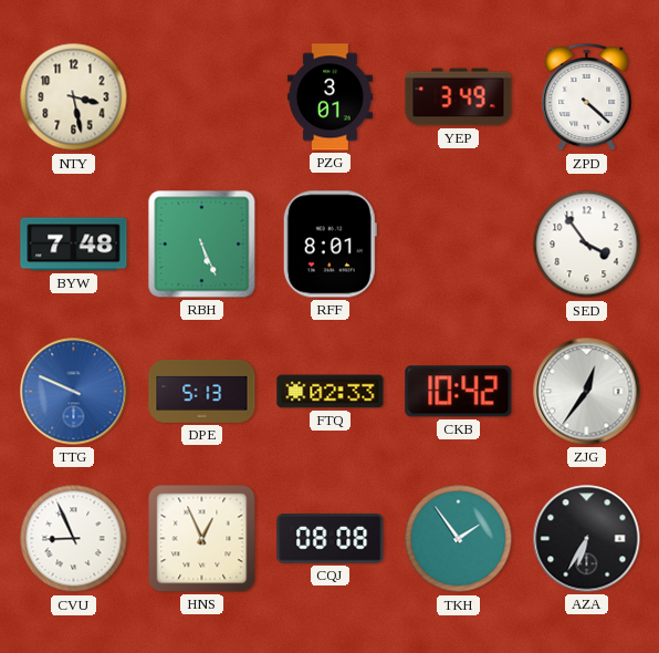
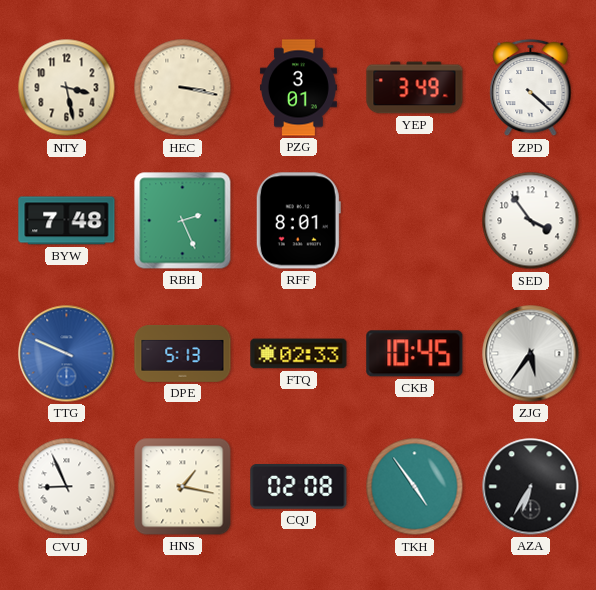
HEC: none -> 3:17 (183, 88)
RBH: 5:26 -> 2:26 (183, 221)
CKB: 10:42 -> 10:45 (415, 354)
ZJG: 12:36 -> 5:36 (531, 354)
HNS: 12:56 -> 1:17 (183, 487)
CQJ: 08:08 -> 02:08 (299, 487)
TKH: 1:54 -> 4:54 (415, 487)
